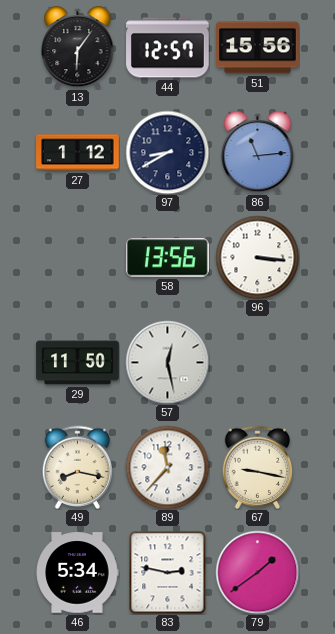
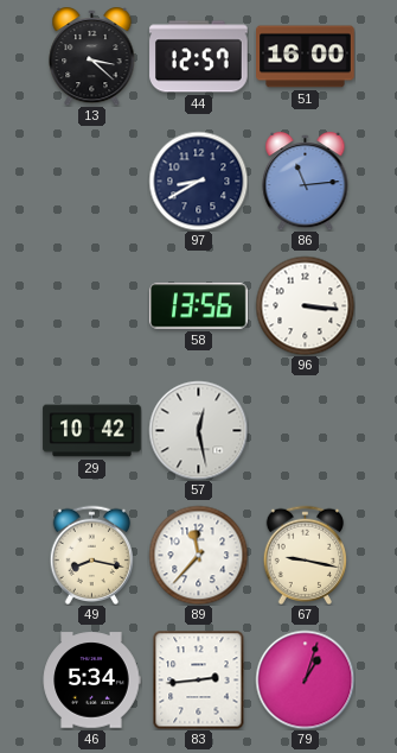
13: 6:06 -> 3:22 (92, 57)
51: 15:56 -> 16:00 (306, 57)
27: 1:12 -> none (78, 153)
29: 11:50 -> 10:42 (92, 431)
83: 2:47 -> 2:44 (199, 679)
79: 1:39 -> 1:03 (305, 679)
